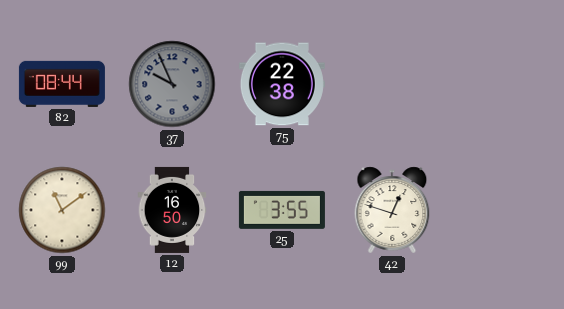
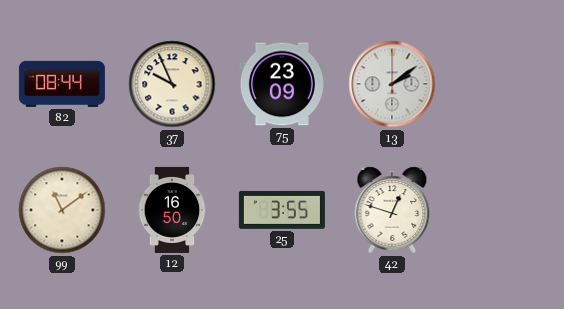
37 dial: grey -> cream (172, 84)
75: 22:38 -> 23:09 (282, 84)
13: none -> 2:09 (392, 84)
